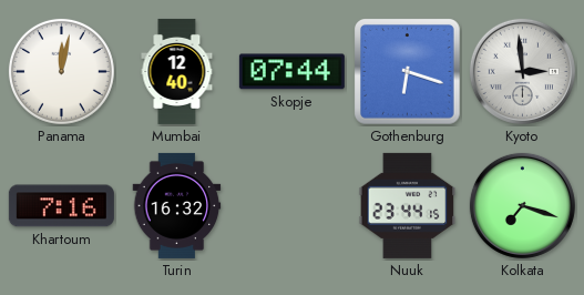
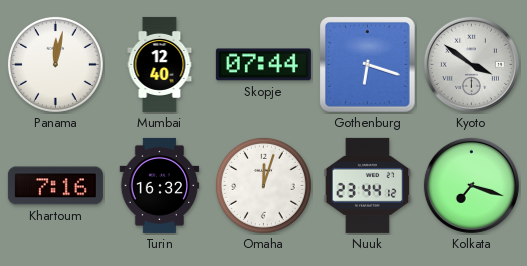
Kyoto: 2:59 -> 3:51 (471, 64)
Omaha: none -> 12:03 (263, 185)
Nuuk: 23:44:15 -> 23:44:12 (368, 185)
